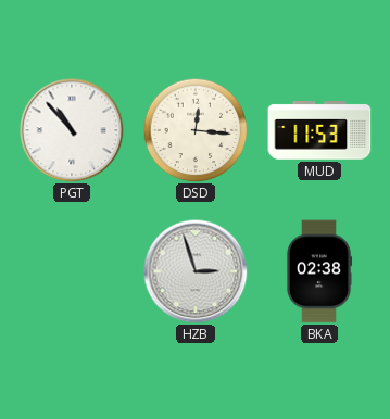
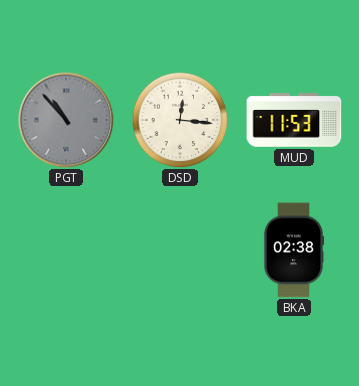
PGT dial: white -> grey (66, 120)
HZB: 2:57 -> none (196, 271)
